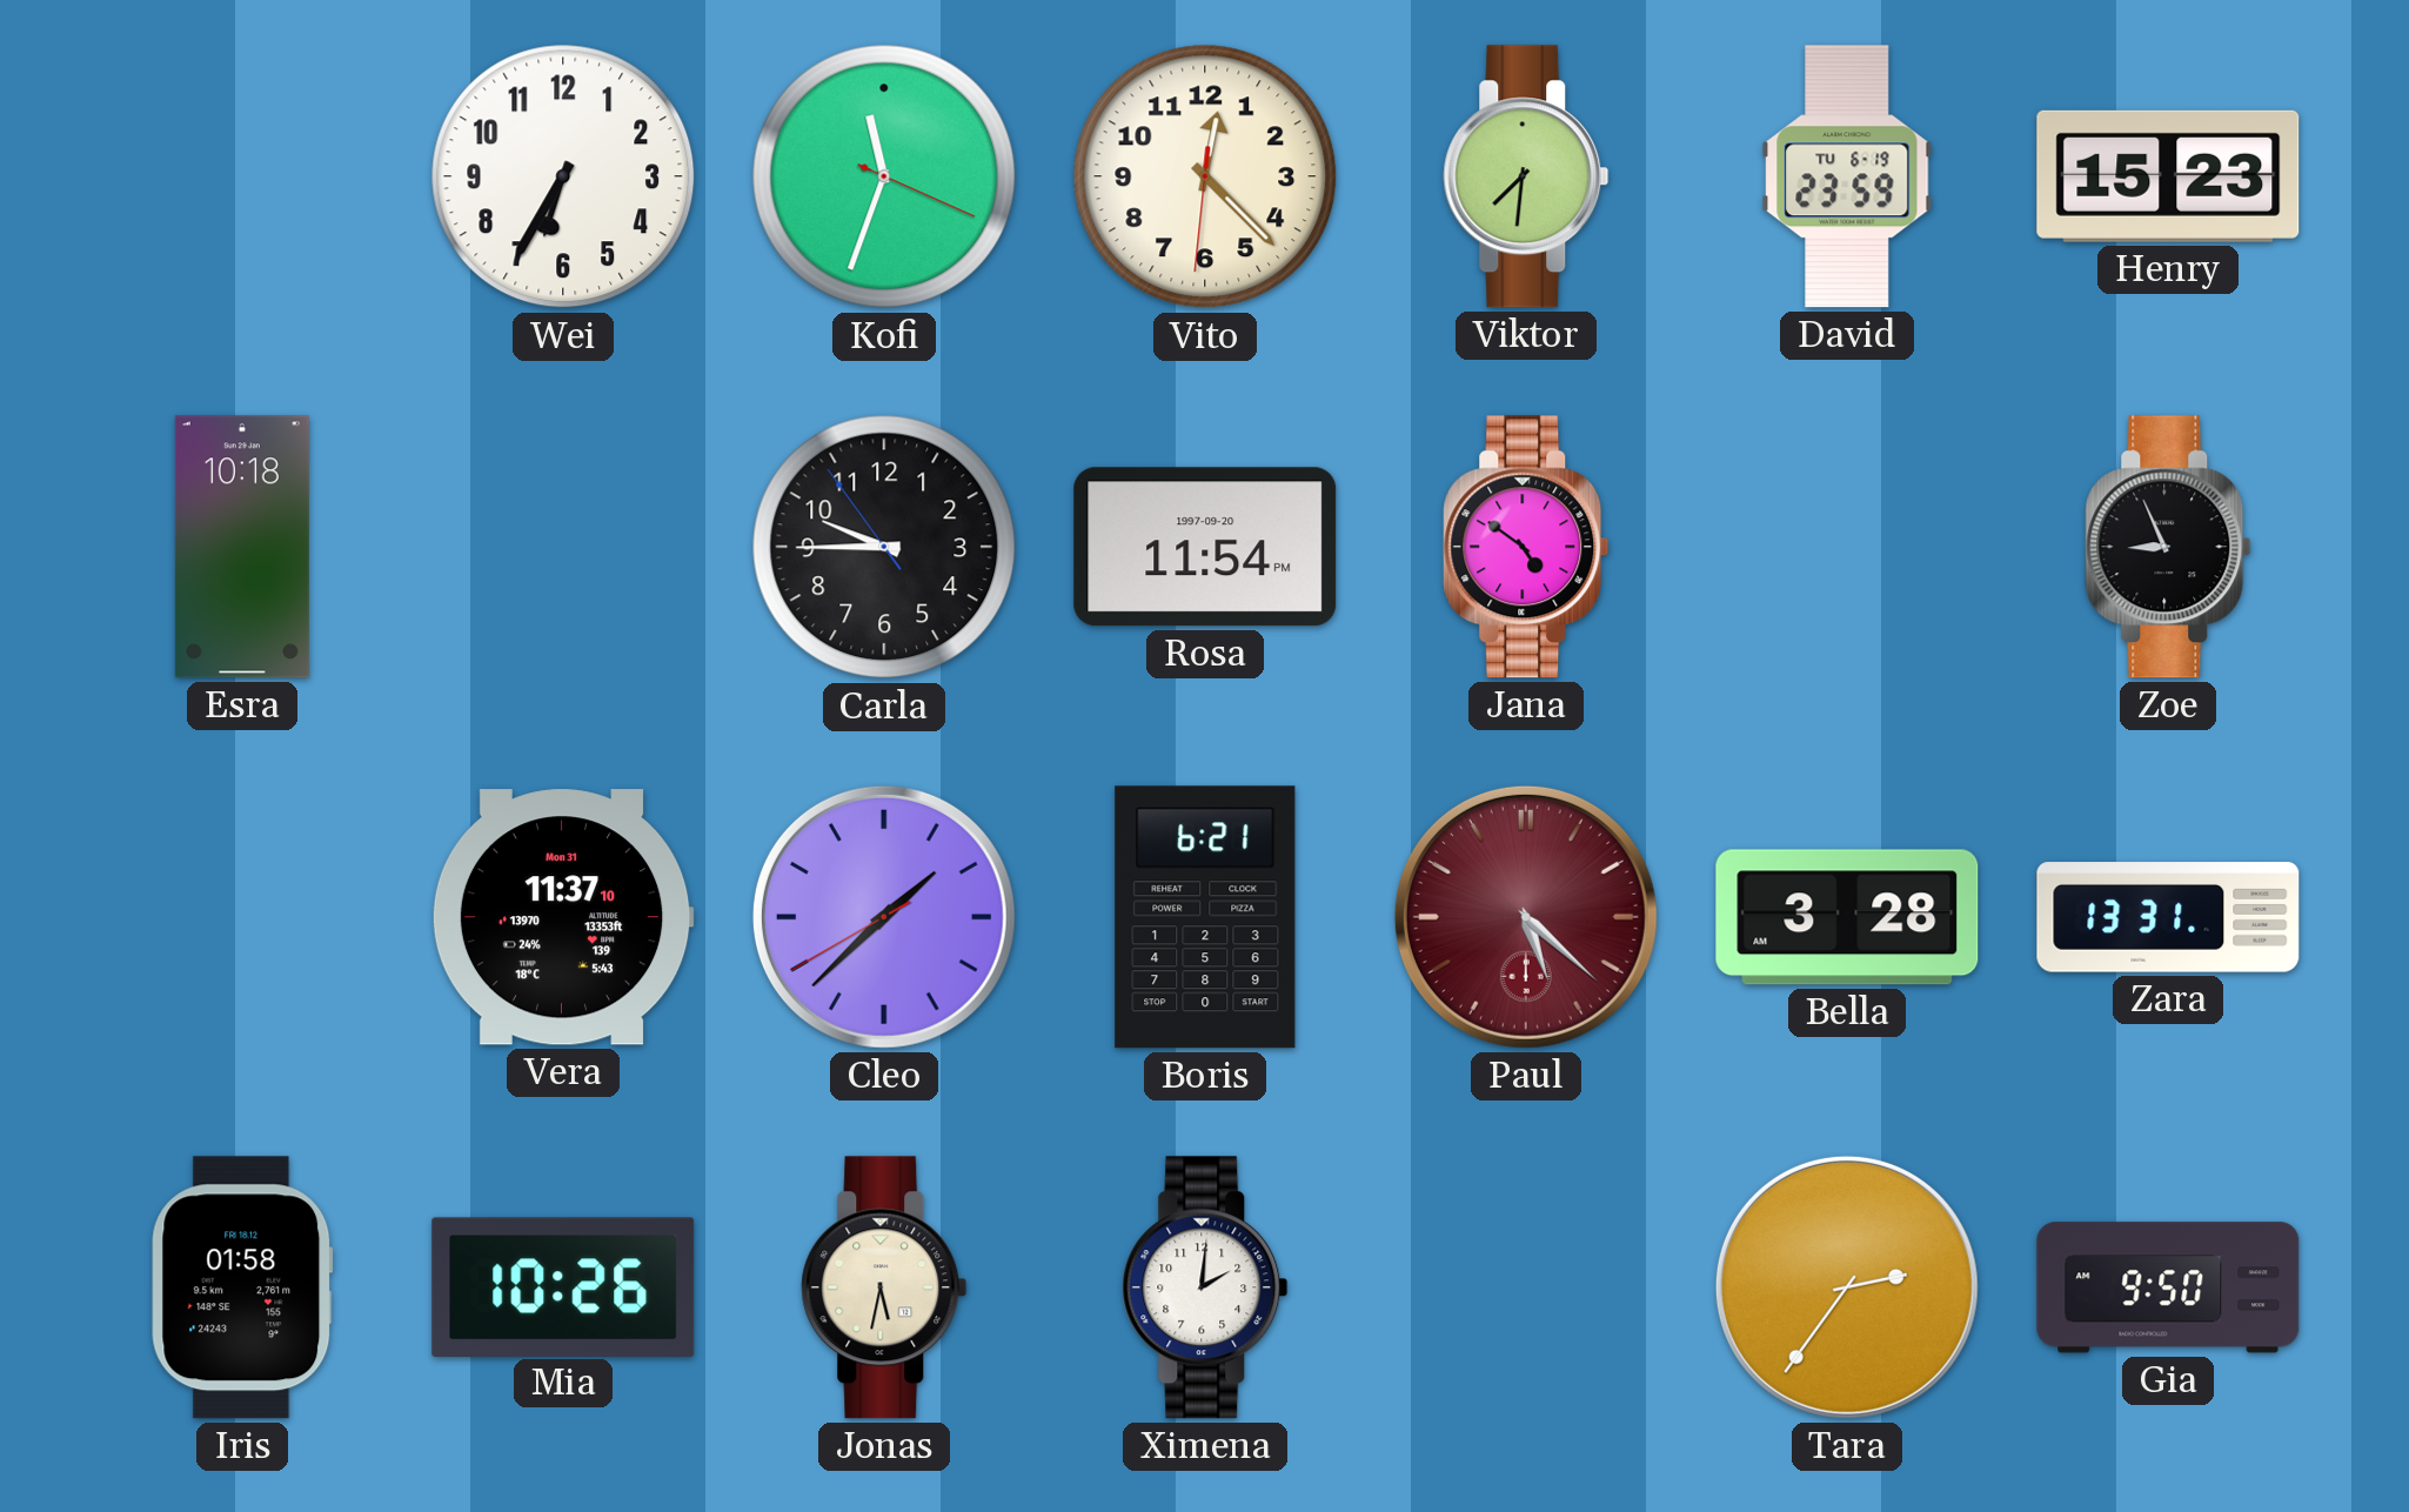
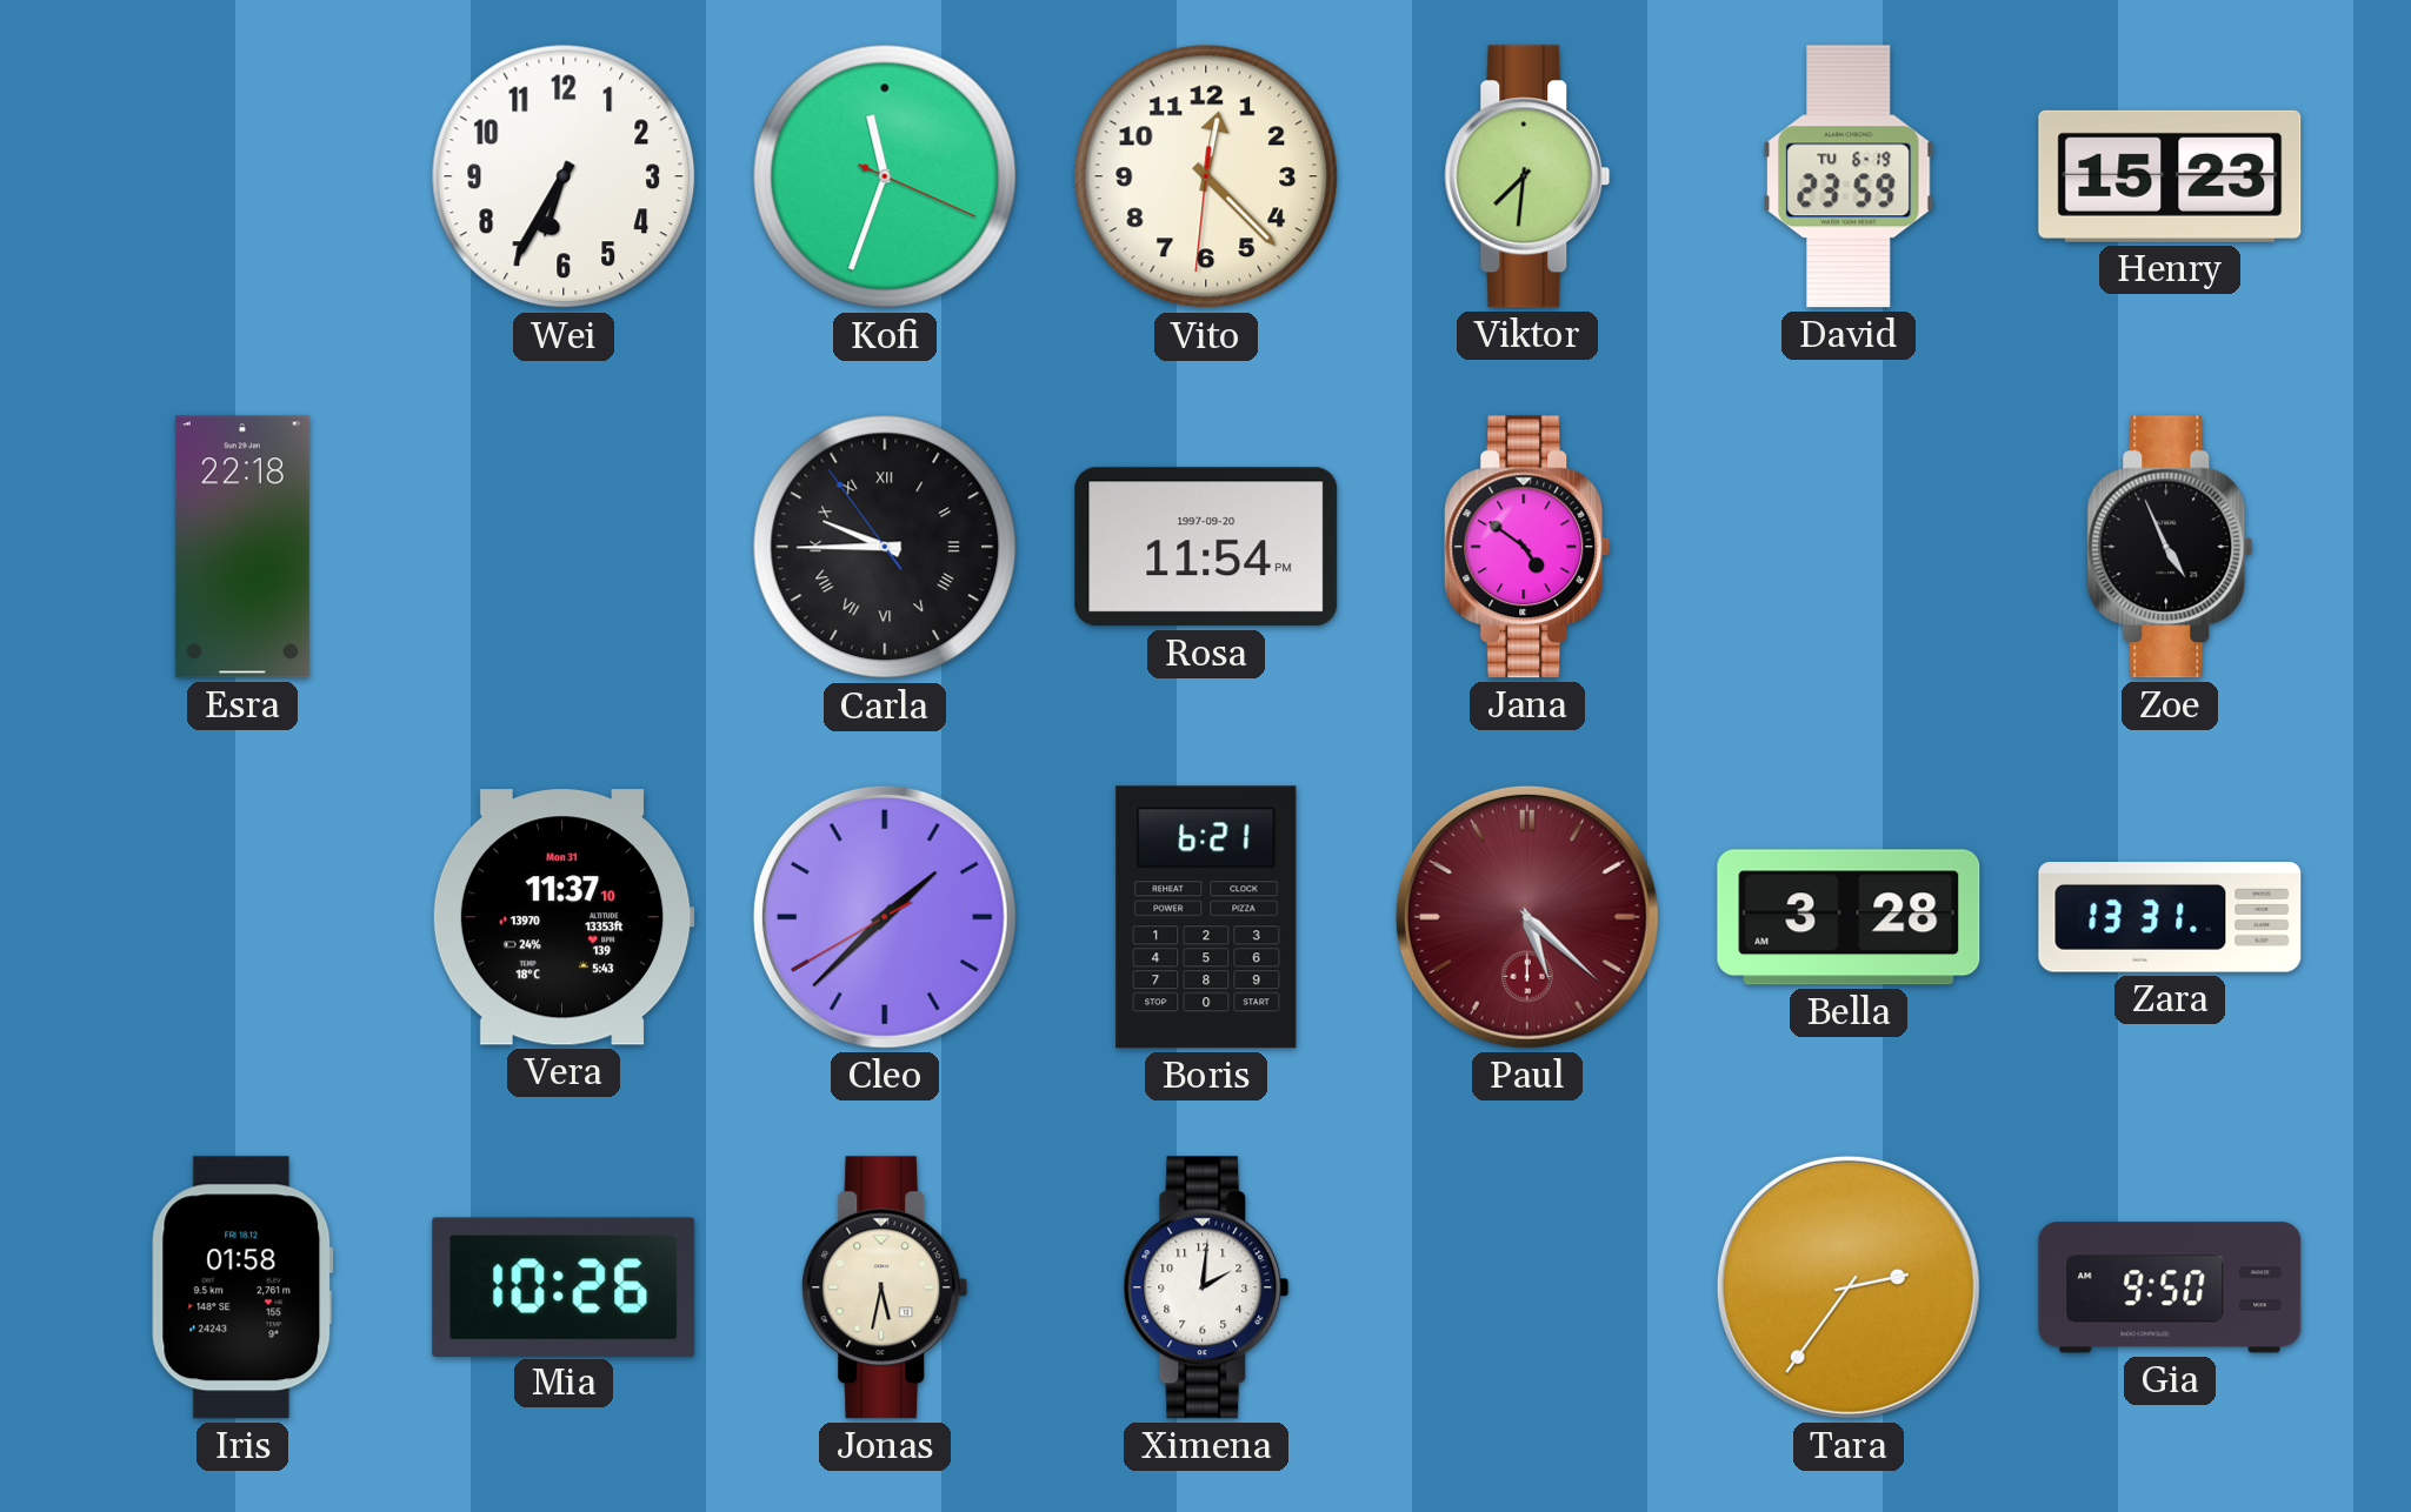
Esra: 10:18 -> 22:18 (242, 547)
Carla numerals: Arabic -> Roman (885, 547)
Zoe: 8:56 -> 4:56 (2170, 547)
